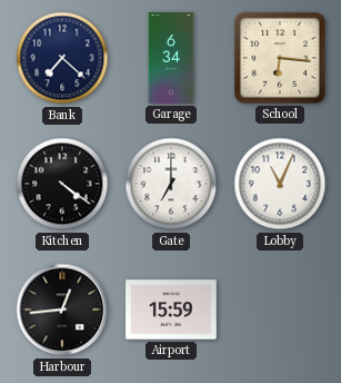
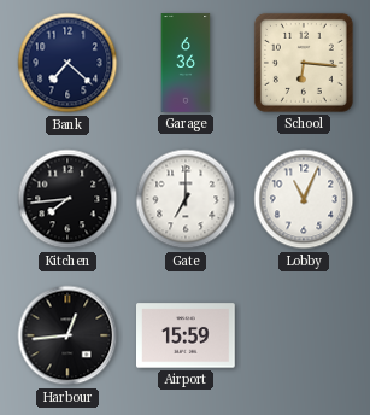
Garage: 6:34 -> 6:36 (186, 63)
Kitchen: 4:21 -> 7:44 (67, 199)
